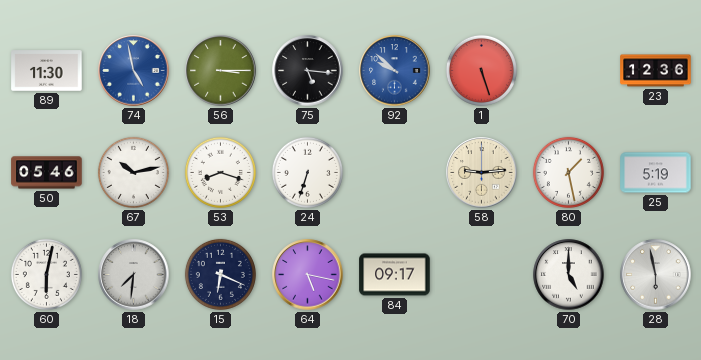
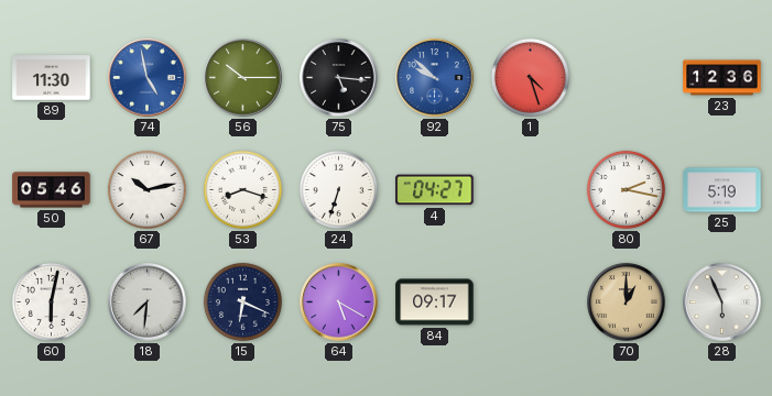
56: 3:15 -> 10:15 (243, 78)
1: 5:27 -> 4:27 (530, 77)
4: none -> 04:27 (435, 190)
58: 9:14 -> none (482, 173)
80: 1:28 -> 2:17 (626, 189)
64: 5:17 -> 5:20 (339, 302)
70: 5:00 -> 1:00 (627, 302)
70 dial: white -> champagne (627, 302)
28: 5:58 -> 5:56 (722, 302)
